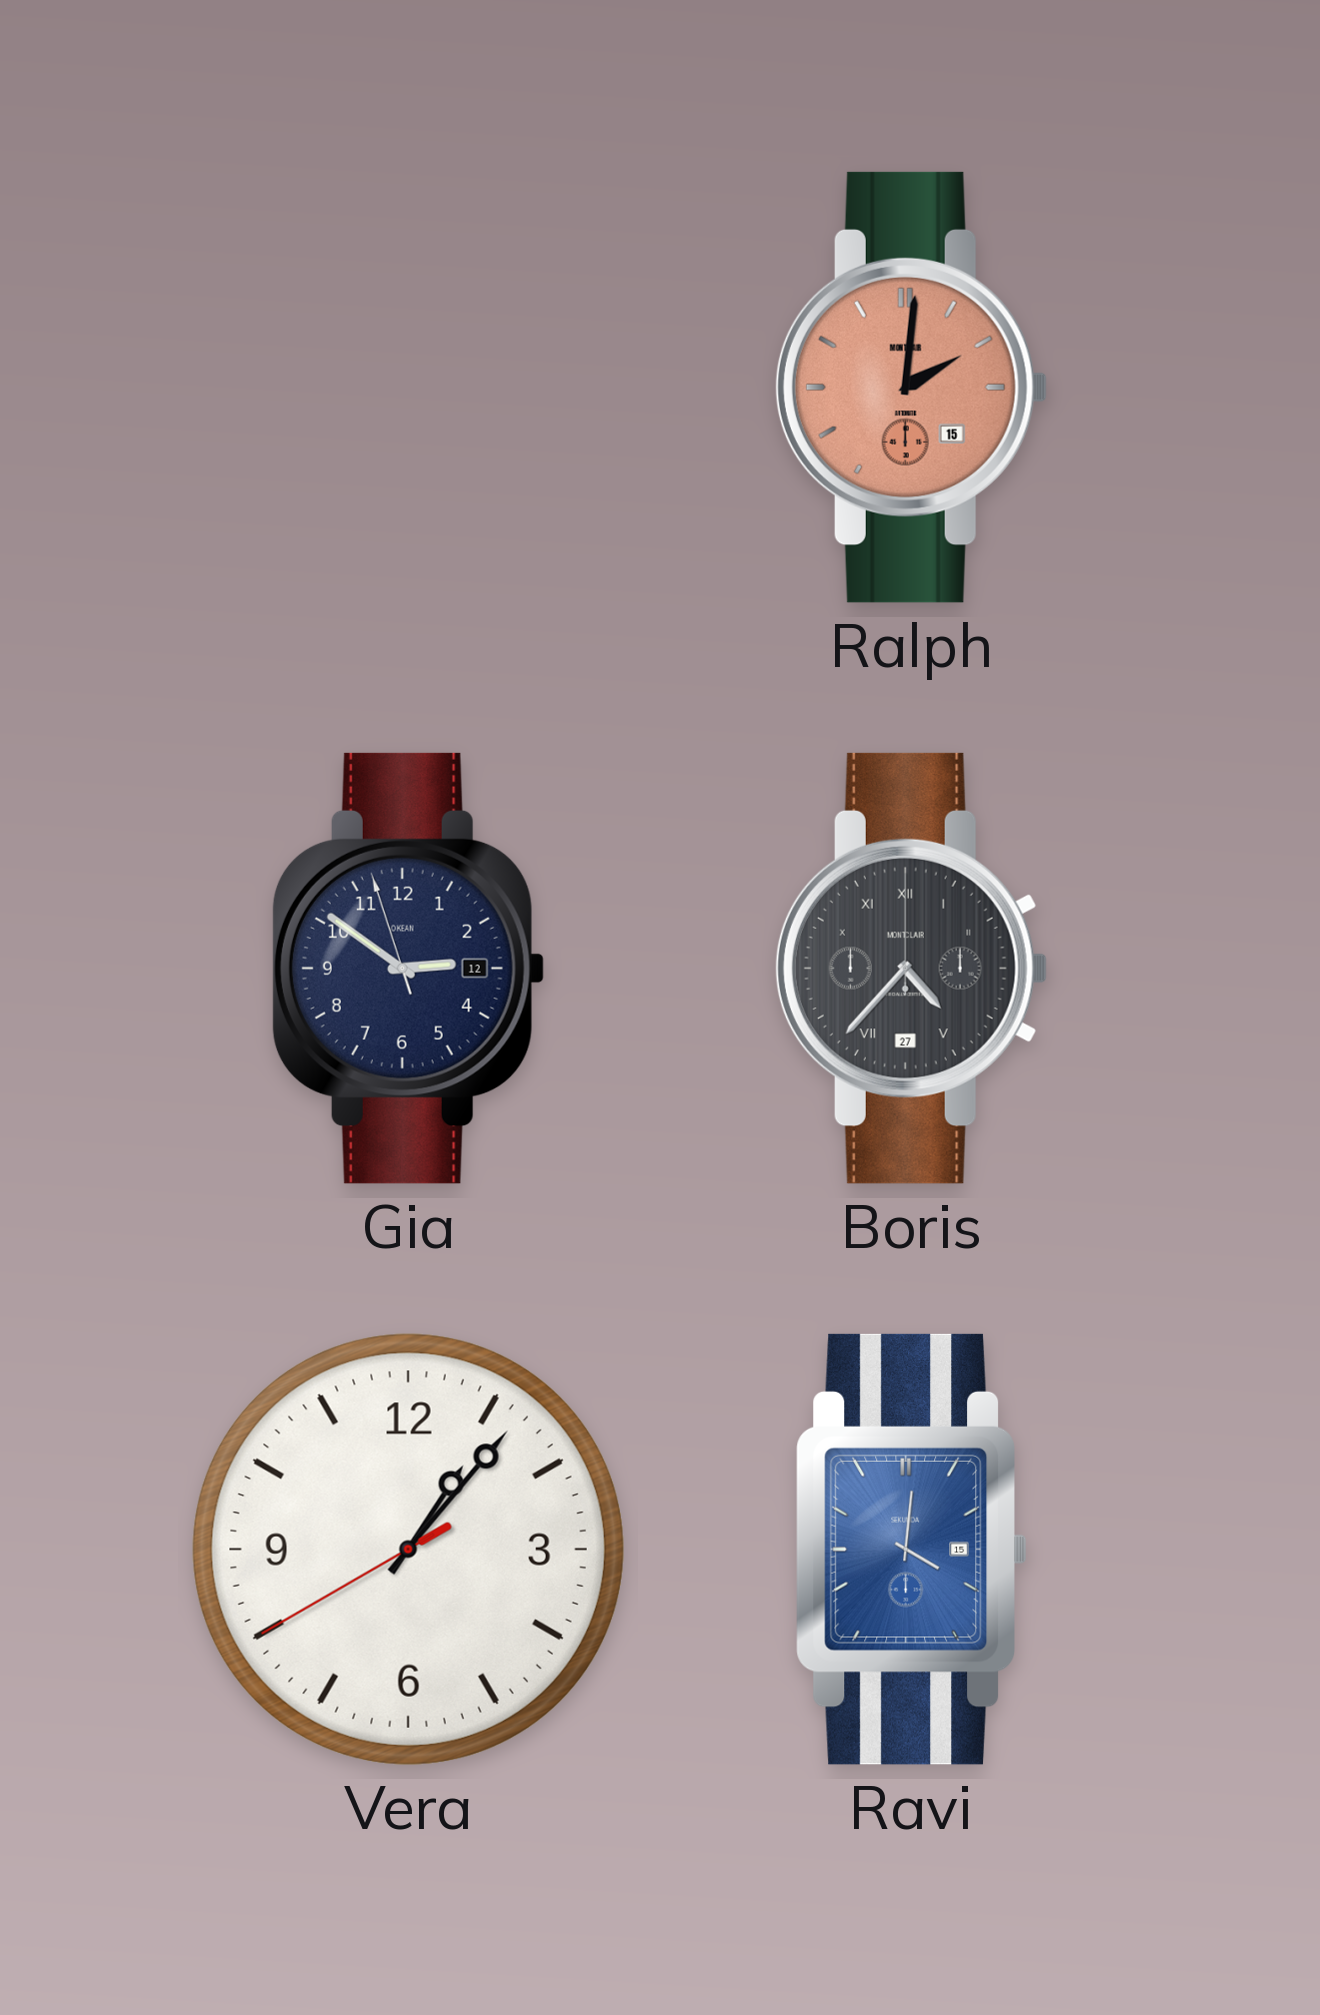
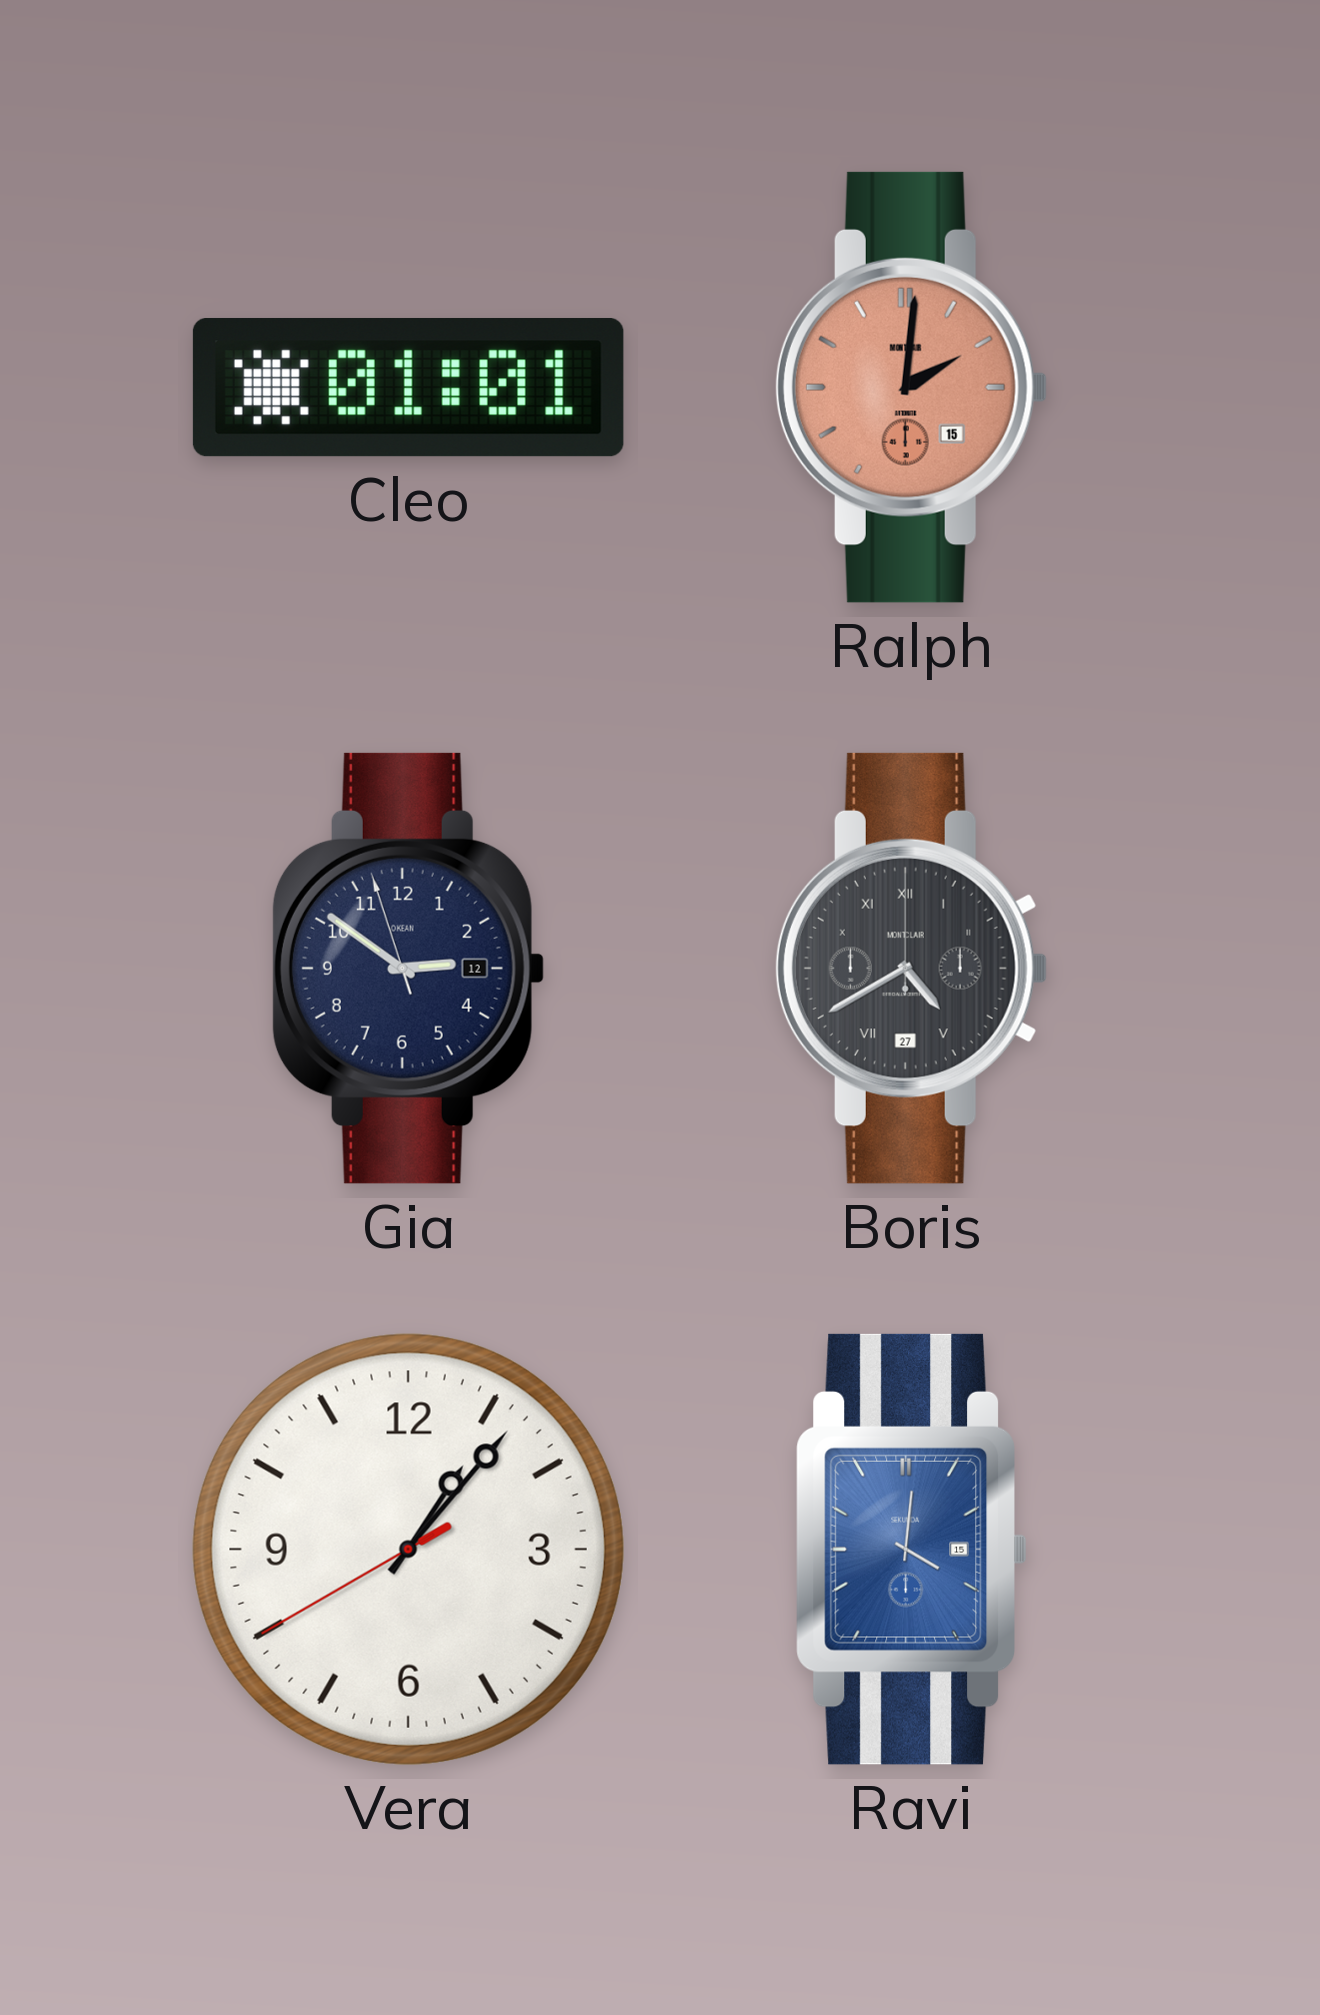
Cleo: none -> 01:01 (408, 387)
Boris: 4:37 -> 4:40 (911, 968)
